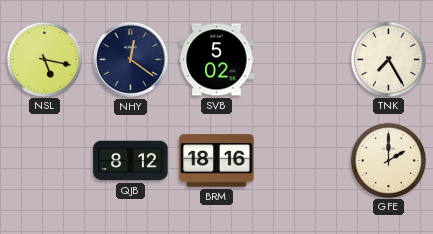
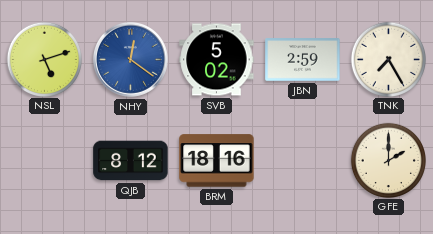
NSL: 5:17 -> 5:12 (44, 59)
NHY dial: navy -> blue (131, 60)
JBN: none -> 2:59 (303, 60)
